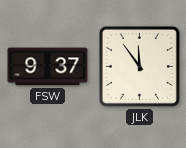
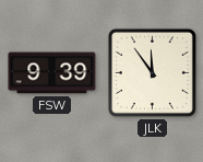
FSW: 9:37 -> 9:39 (52, 73)
